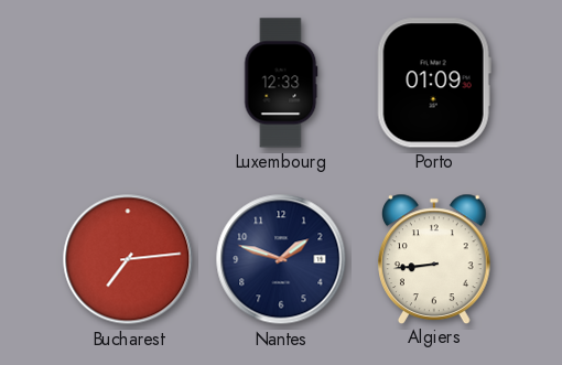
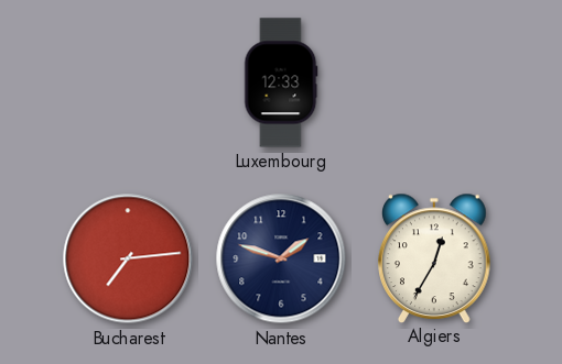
Porto: 01:09 -> none (434, 83)
Algiers: 8:44 -> 12:35 (435, 257)
